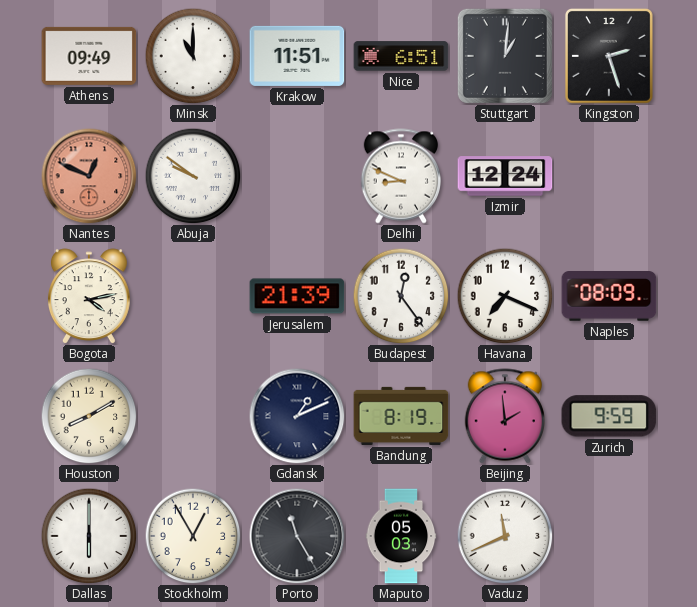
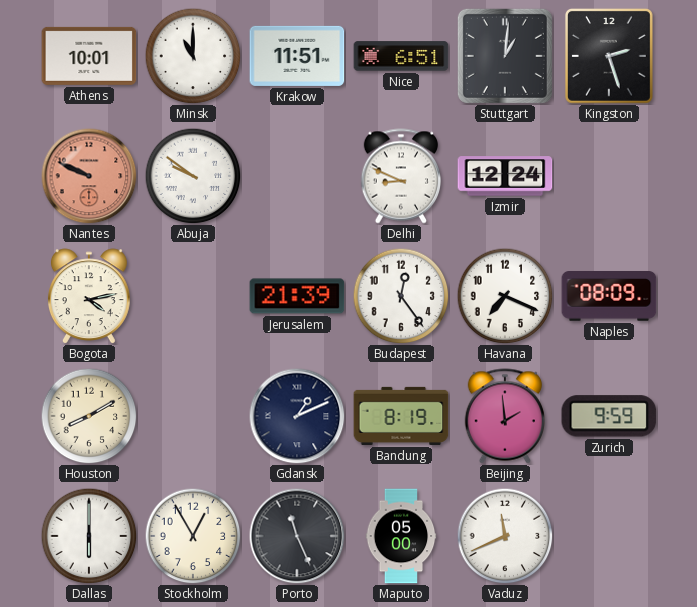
Athens: 09:49 -> 10:01 (89, 56)
Nantes: 12:49 -> 9:49 (89, 176)
Porto: 11:25 -> 11:26 (297, 536)
Maputo: 05:03 -> 05:00 (401, 536)
